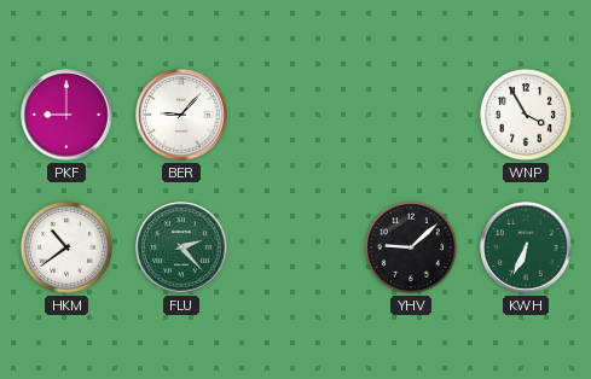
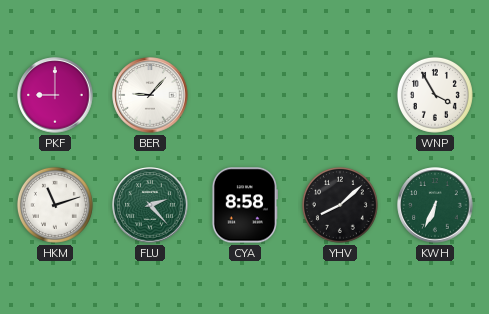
HKM: 10:39 -> 11:12 (55, 205)
CYA: none -> 8:58 (244, 205)
YHV: 9:08 -> 8:08 (340, 205)
